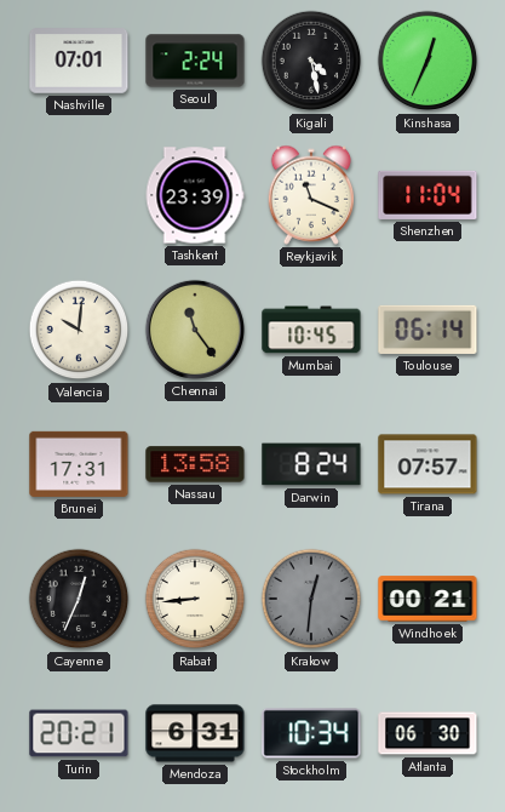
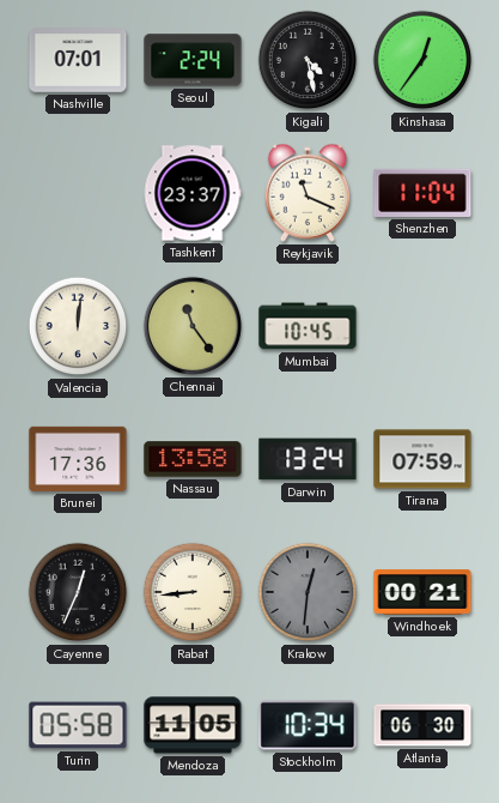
Kinshasa: 12:34 -> 12:36 (422, 60)
Tashkent: 23:39 -> 23:37 (193, 193)
Valencia: 10:01 -> 12:01 (78, 326)
Toulouse: 06:14 -> none (427, 330)
Brunei: 17:31 -> 17:36 (78, 459)
Darwin: 8:24 -> 13:24 (308, 459)
Tirana: 07:57 -> 07:59 (422, 459)
Turin: 20:21 -> 05:58 (78, 725)
Mendoza: 6:31 -> 11:05 (193, 725)
